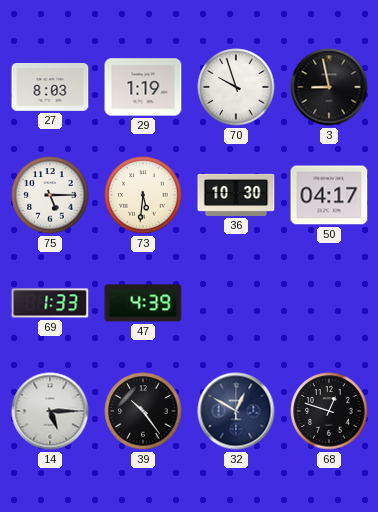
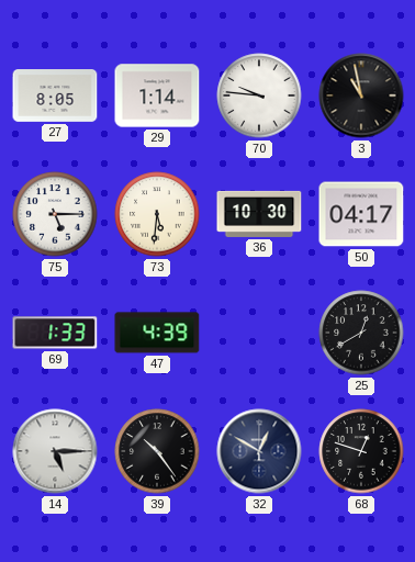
27: 8:03 -> 8:05 (55, 97)
29: 1:19 -> 1:14 (157, 95)
70: 9:57 -> 9:46 (259, 95)
3: 8:58 -> 10:58 (361, 95)
25: none -> 12:40 (361, 333)
